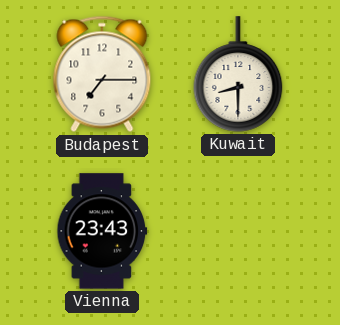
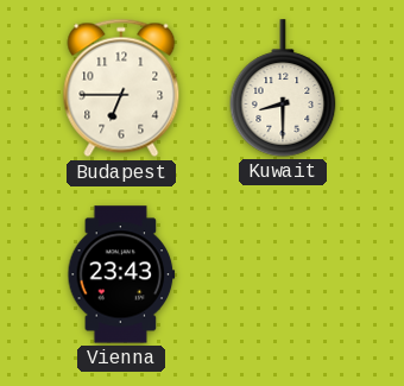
Budapest: 7:15 -> 6:45 (121, 88)
